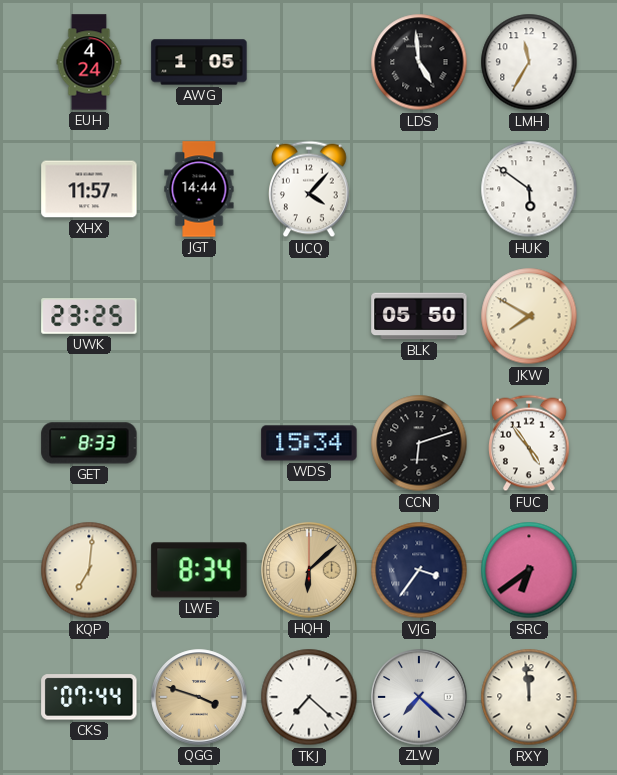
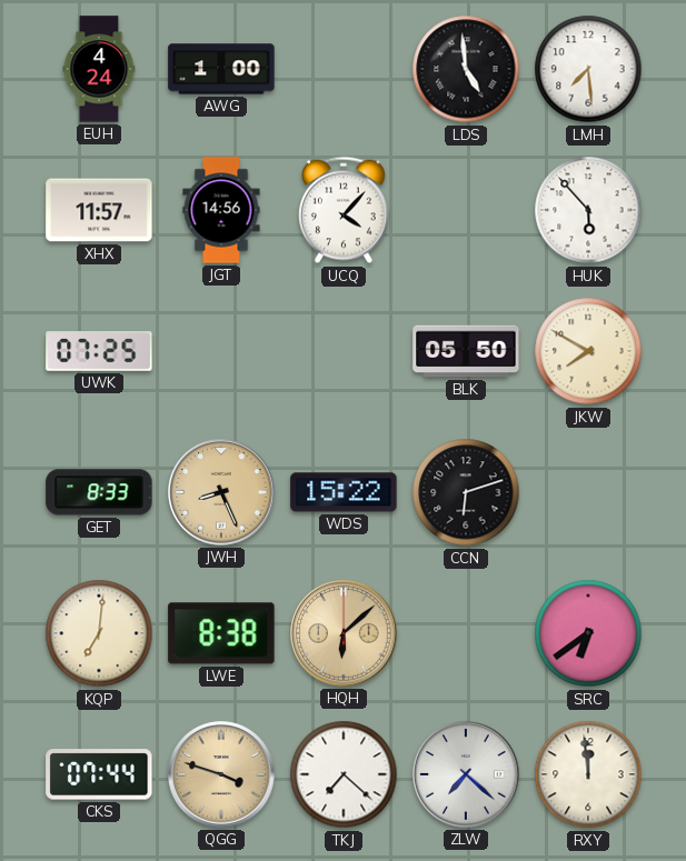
AWG: 1:05 -> 1:00 (221, 69)
LMH: 11:35 -> 7:29 (588, 69)
JGT: 14:44 -> 14:56 (221, 210)
HUK: 5:51 -> 5:53 (588, 210)
UWK: 23:25 -> 07:25 (99, 351)
JWH: none -> 8:26 (221, 492)
WDS: 15:34 -> 15:22 (344, 492)
FUC: 4:54 -> none (530, 443)
LWE: 8:34 -> 8:38 (221, 633)
VJG: 3:36 -> none (419, 570)
